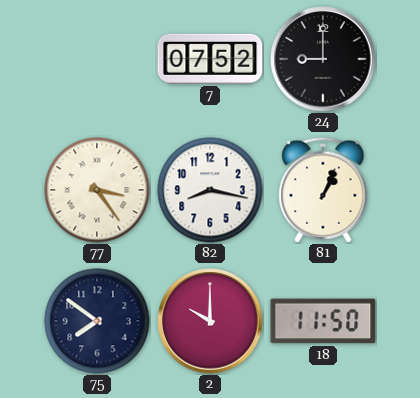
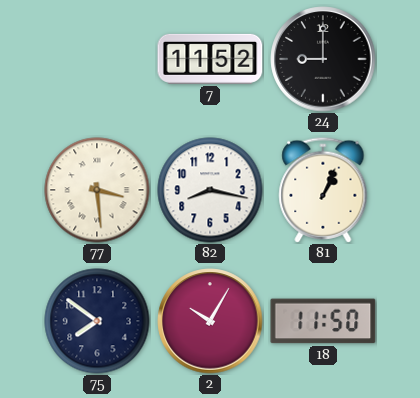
7: 07:52 -> 11:52 (210, 59)
77: 3:24 -> 3:29 (97, 190)
2: 10:00 -> 10:05 (210, 321)
